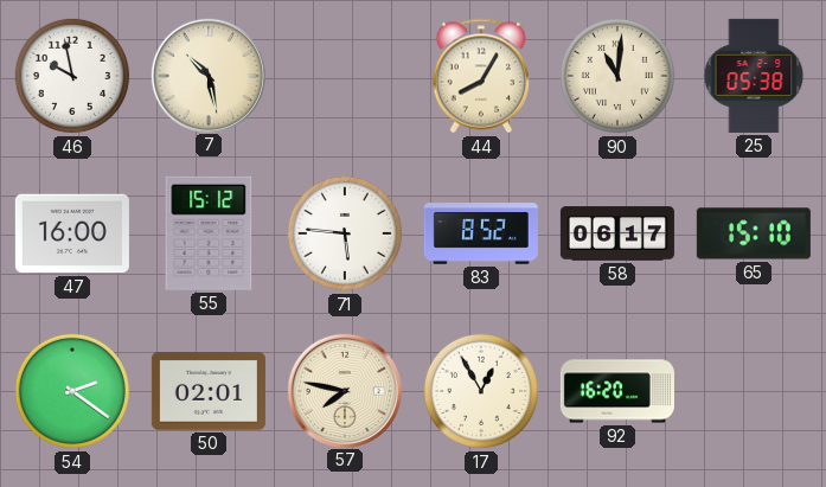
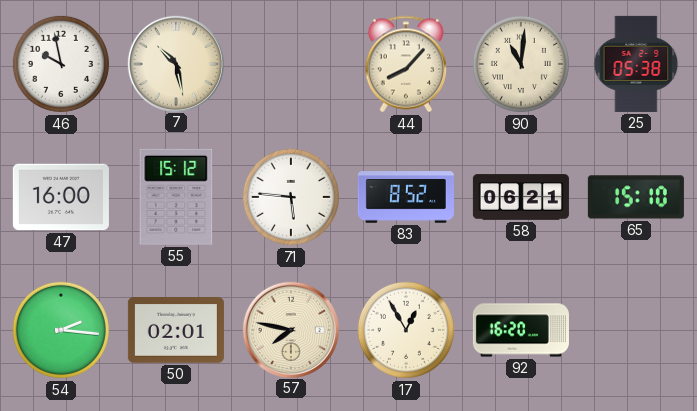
44: 8:05 -> 8:07 (405, 64)
58: 06:17 -> 06:21 (521, 197)
54: 2:21 -> 2:16 (61, 330)
